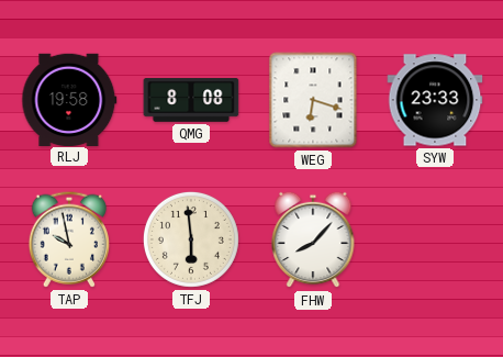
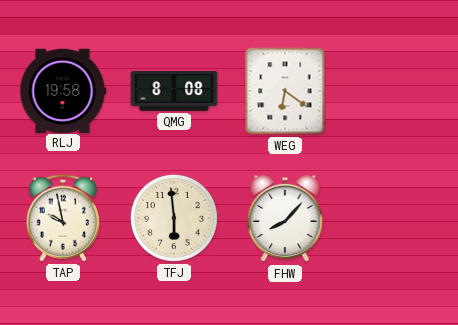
WEG: 6:18 -> 6:21 (285, 91)
SYW: 23:33 -> none (435, 100)
